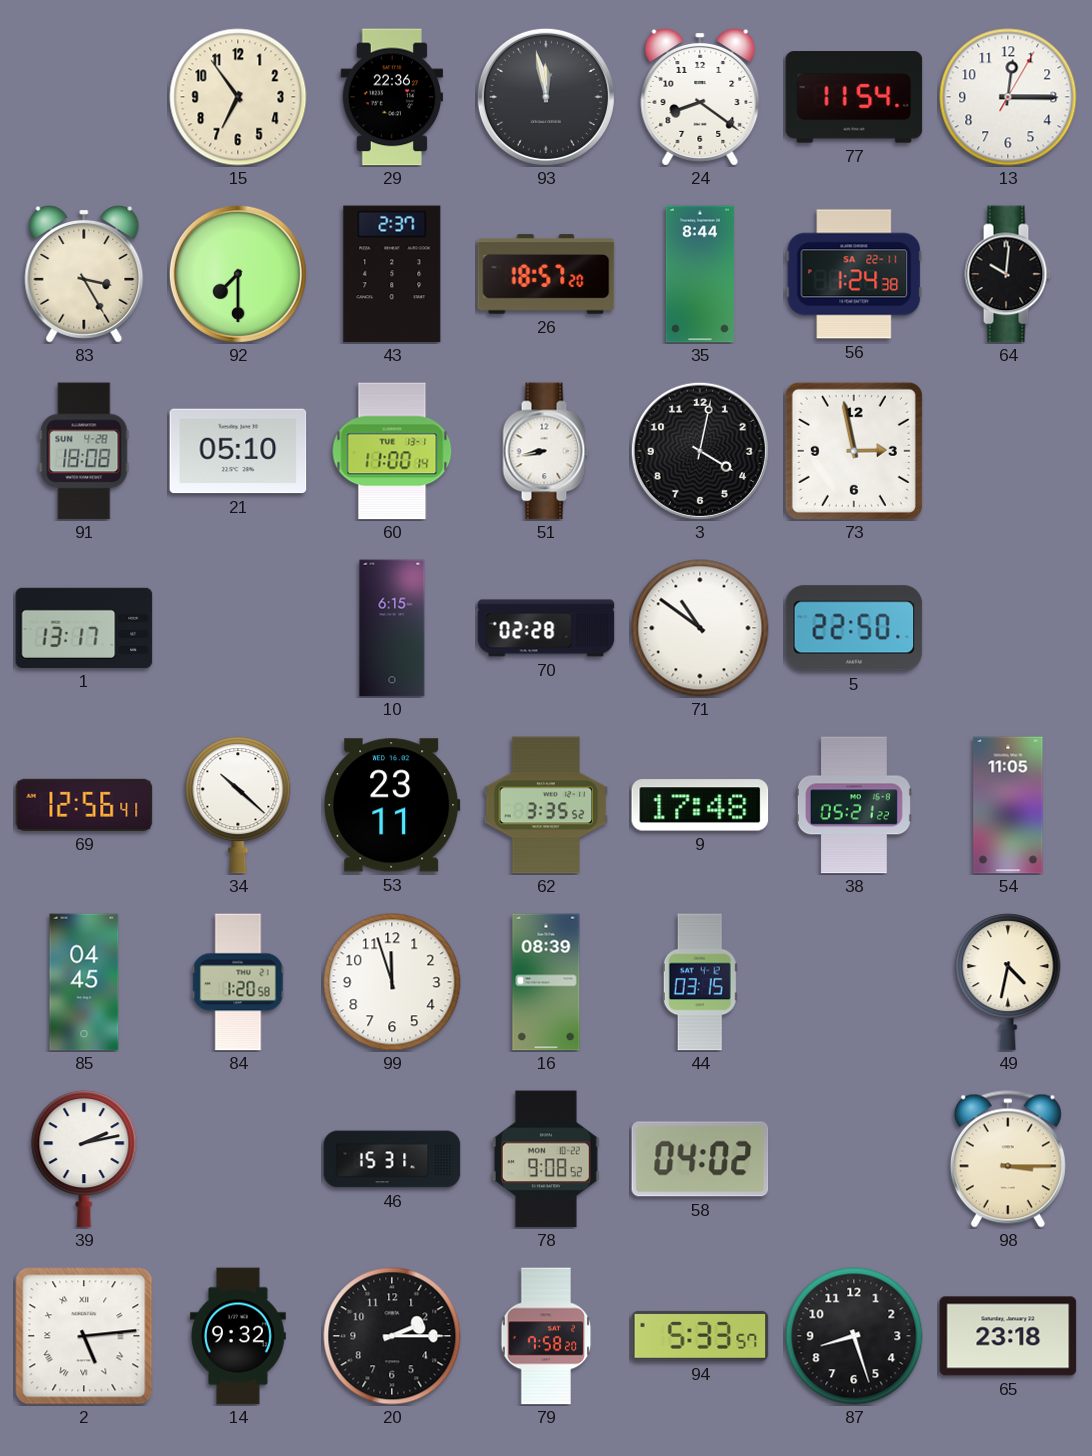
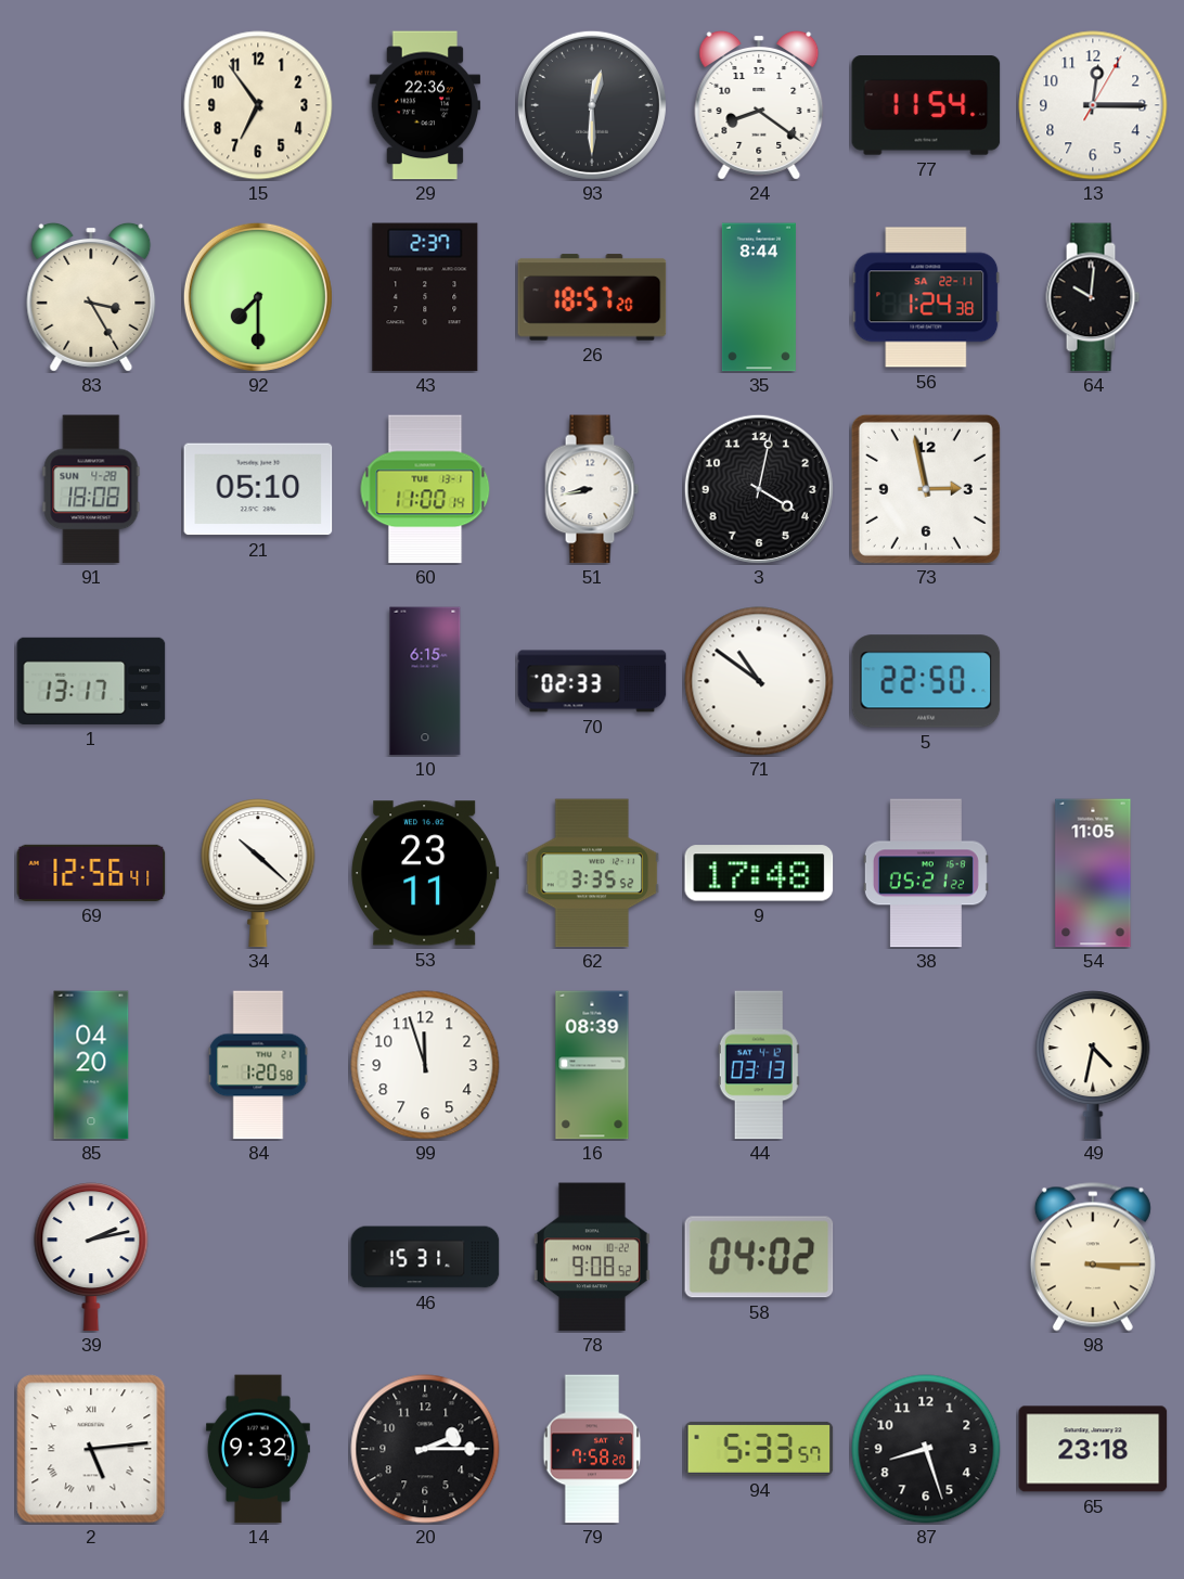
93: 11:58 -> 12:30 (592, 105)
70: 02:28 -> 02:33 (592, 681)
85: 04:45 -> 04:20 (91, 1065)
44: 03:15 -> 03:13 (759, 1065)
